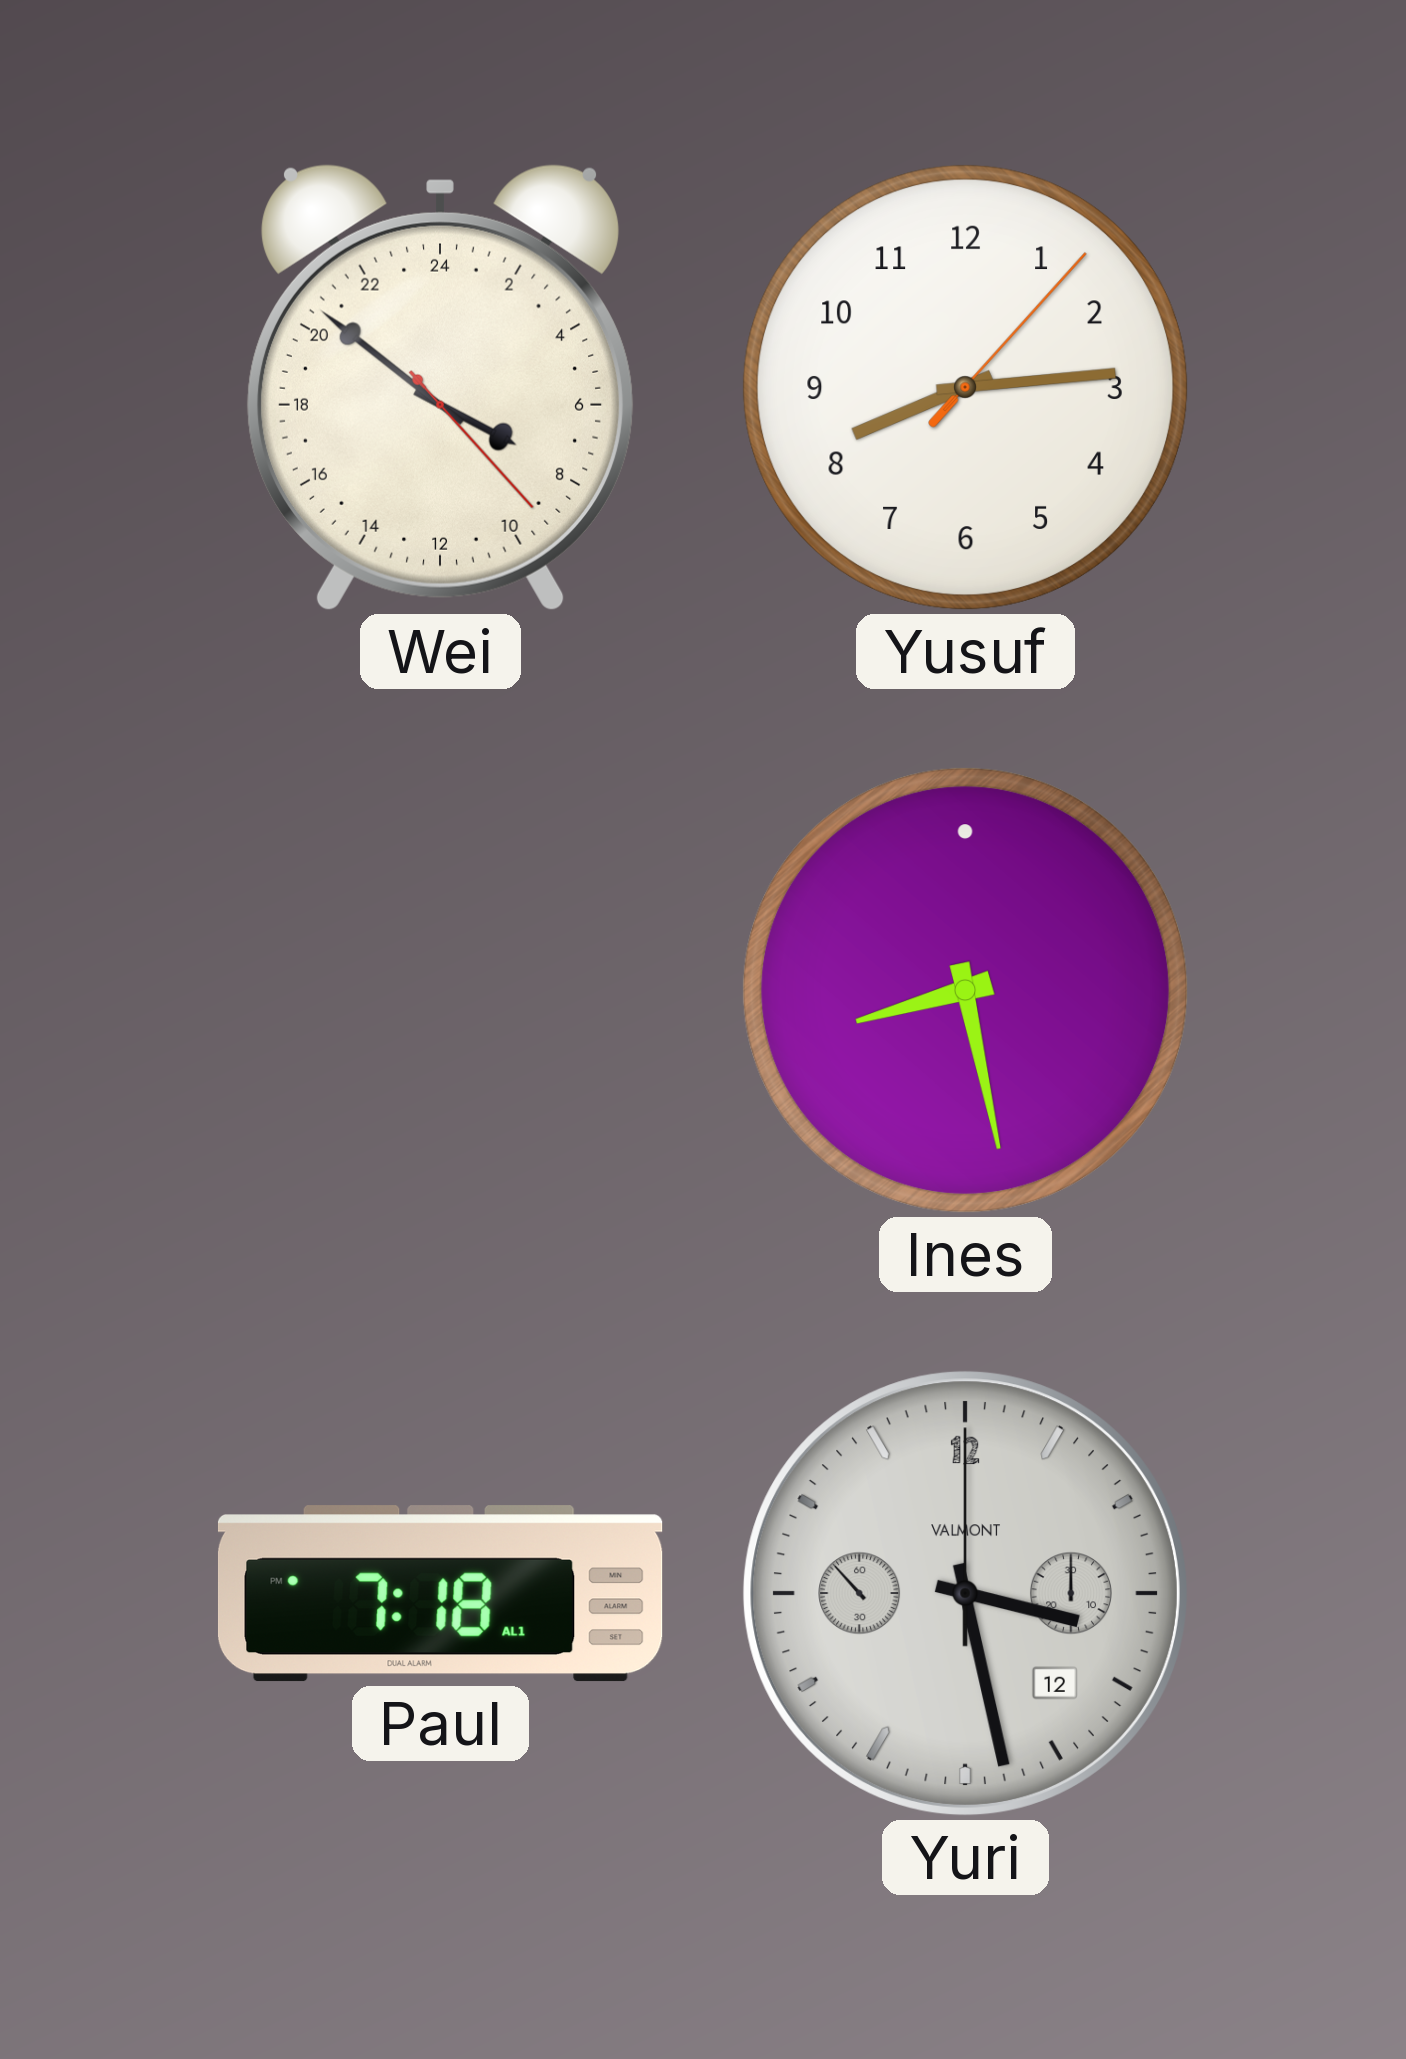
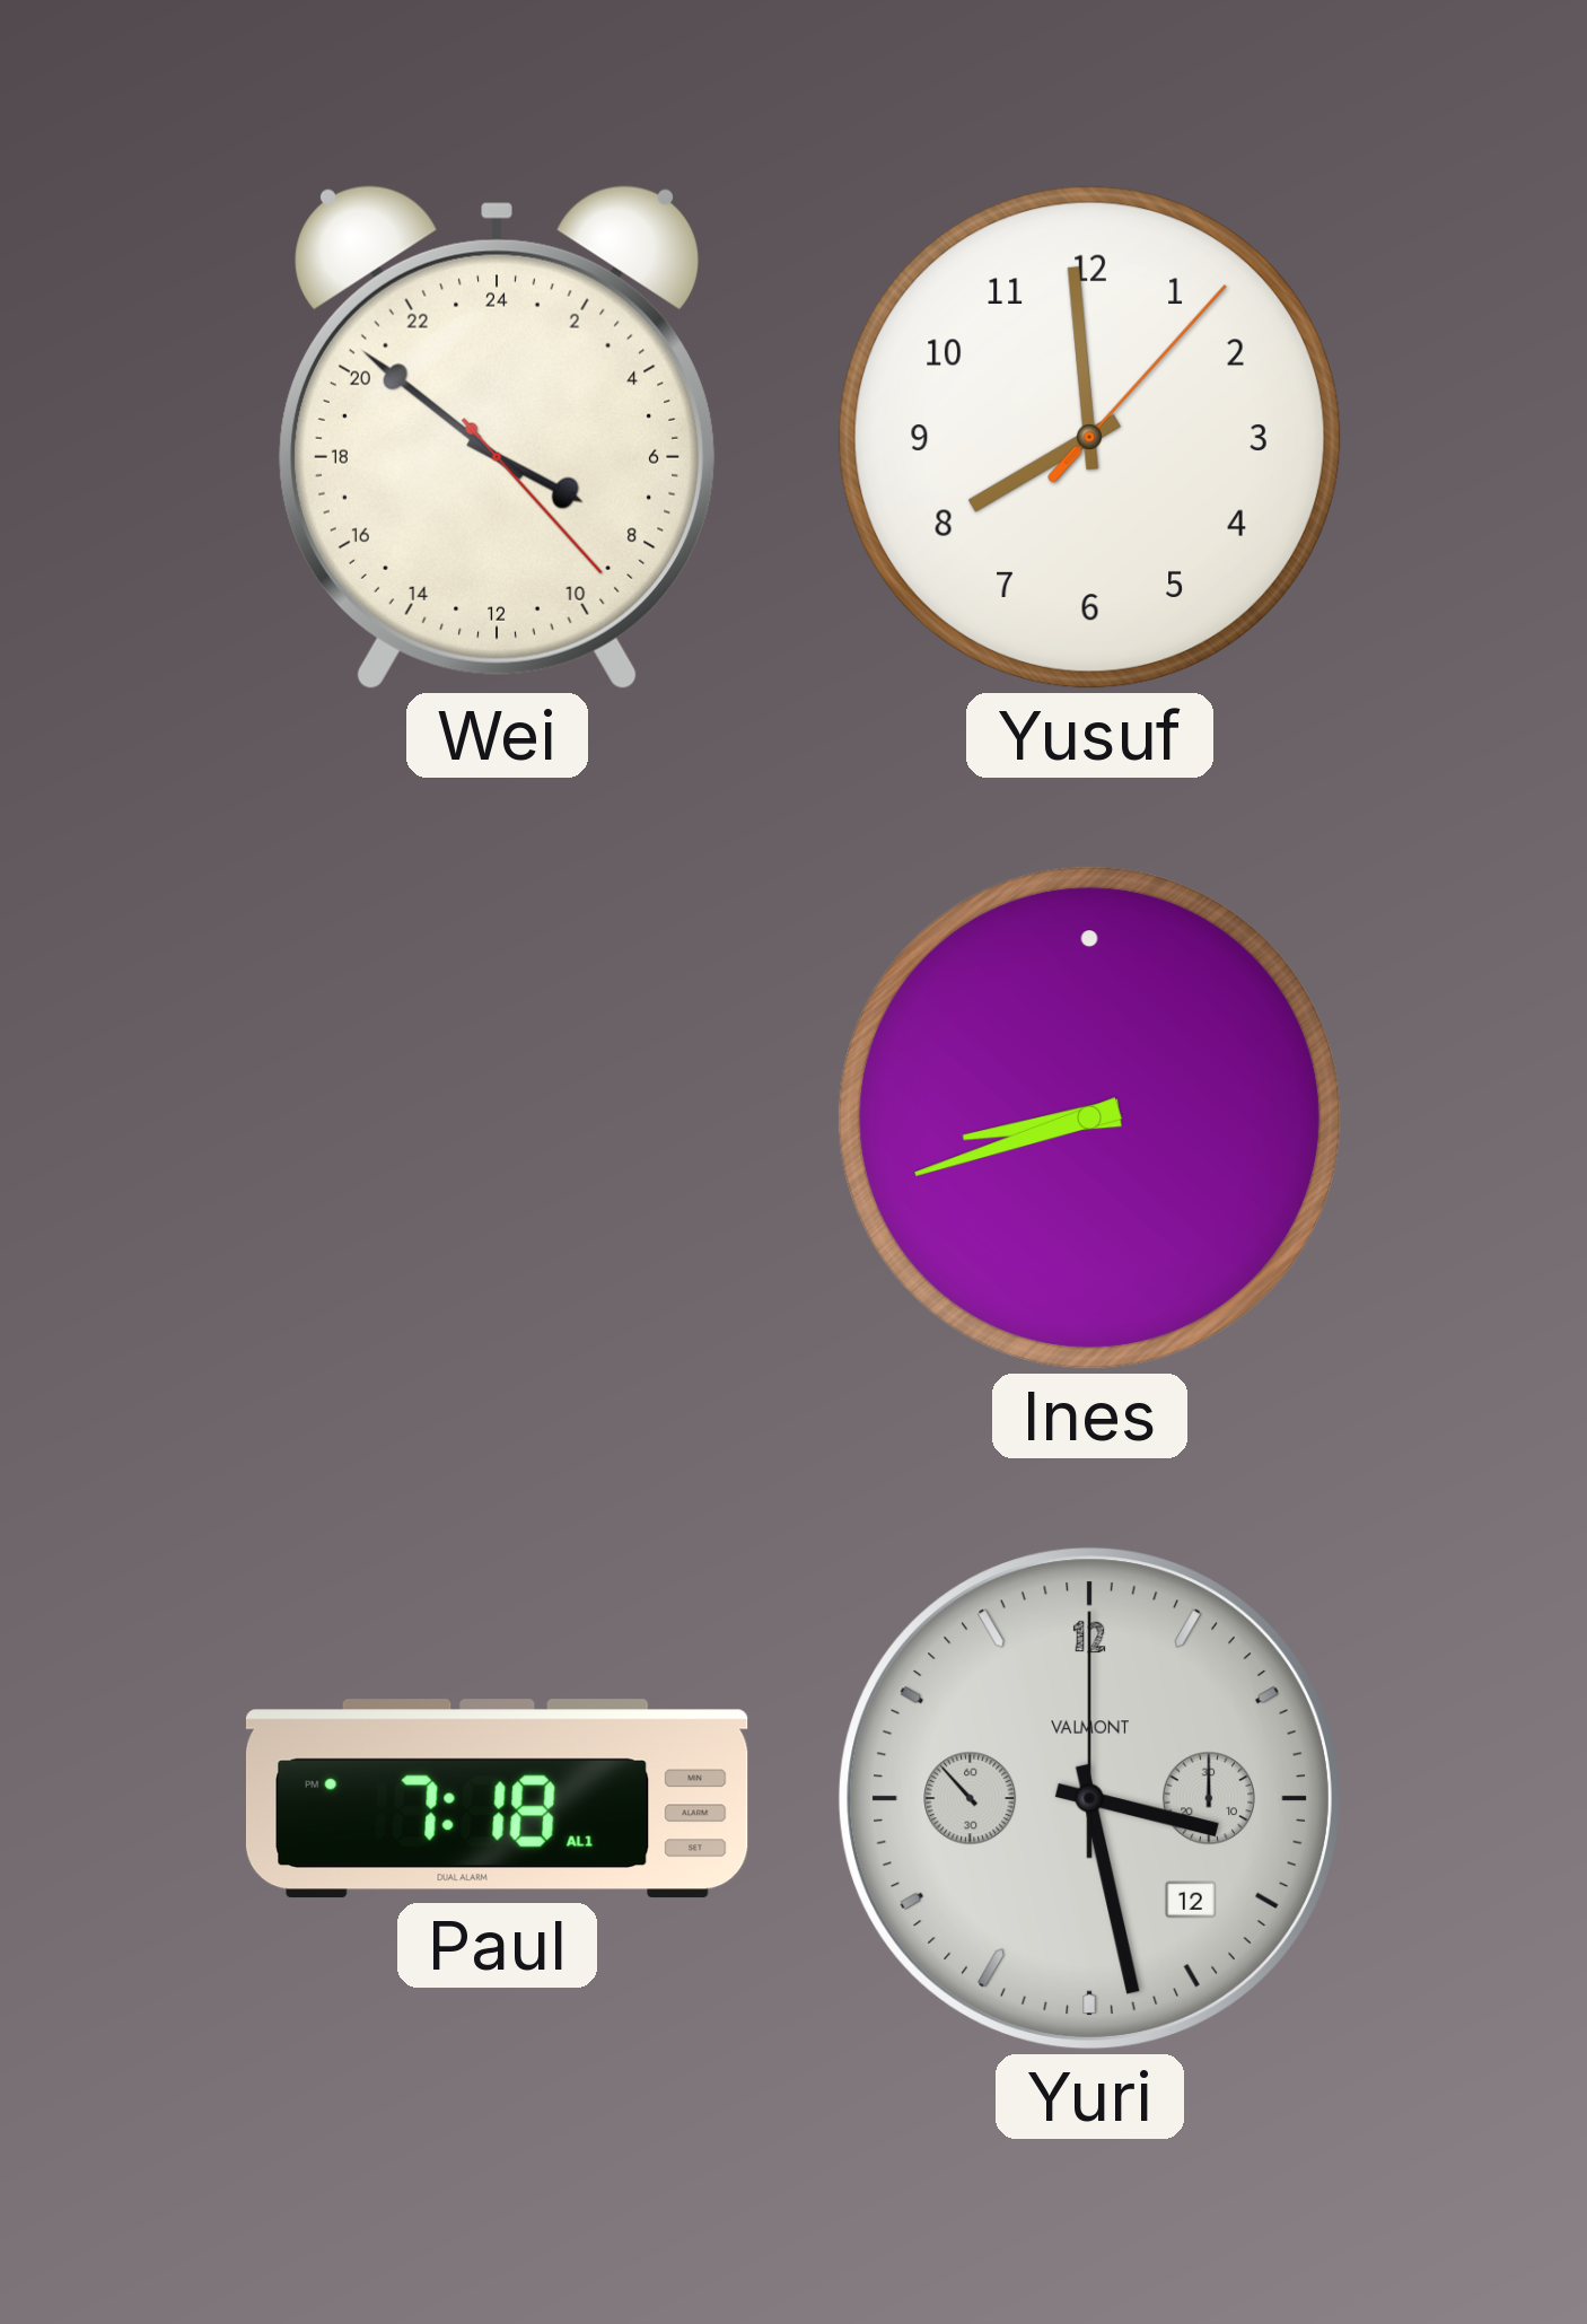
Yusuf: 8:14 -> 7:59 (1089, 437)
Ines: 8:28 -> 8:42 (1089, 1117)
